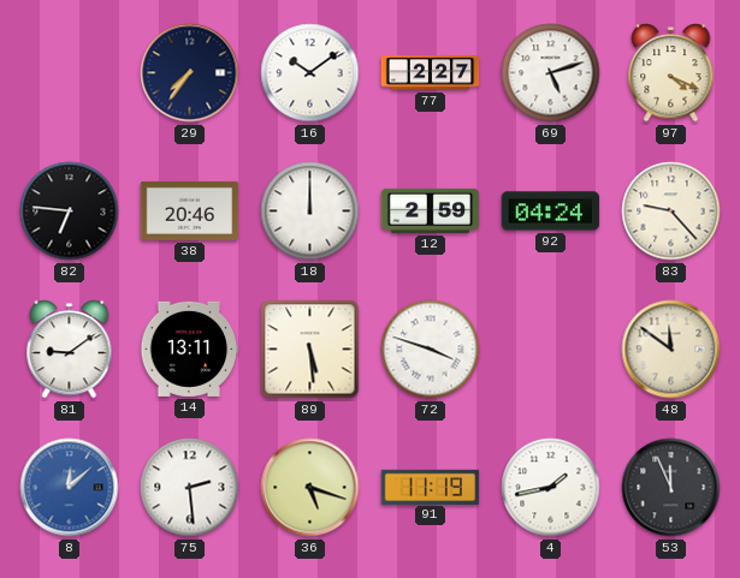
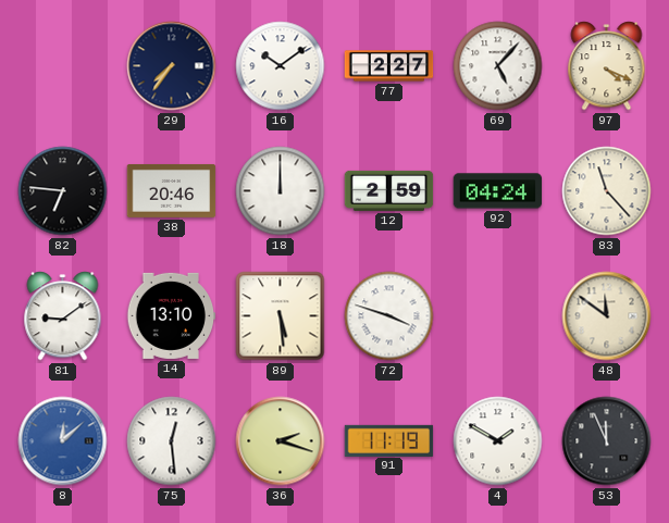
69: 5:12 -> 5:07 (498, 66)
83: 9:23 -> 11:23 (607, 191)
14: 13:11 -> 13:10 (172, 315)
75: 2:29 -> 12:29 (172, 441)
36: 5:18 -> 2:18 (281, 441)
4: 1:43 -> 1:50 (498, 441)
